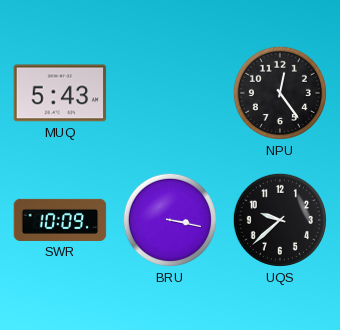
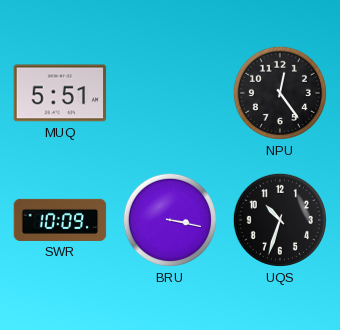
MUQ: 5:43 -> 5:51 (60, 93)
UQS: 9:38 -> 10:33 (280, 220)
